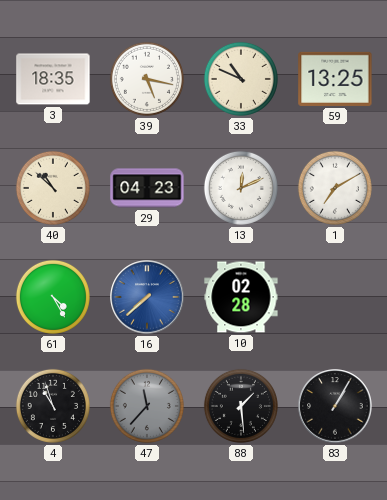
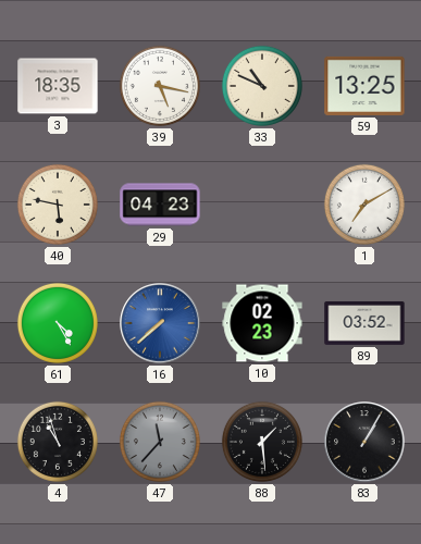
40: 10:52 -> 5:47 (58, 205)
13: 12:11 -> none (241, 188)
10: 02:28 -> 02:23 (262, 323)
89: none -> 03:52 (364, 323)
